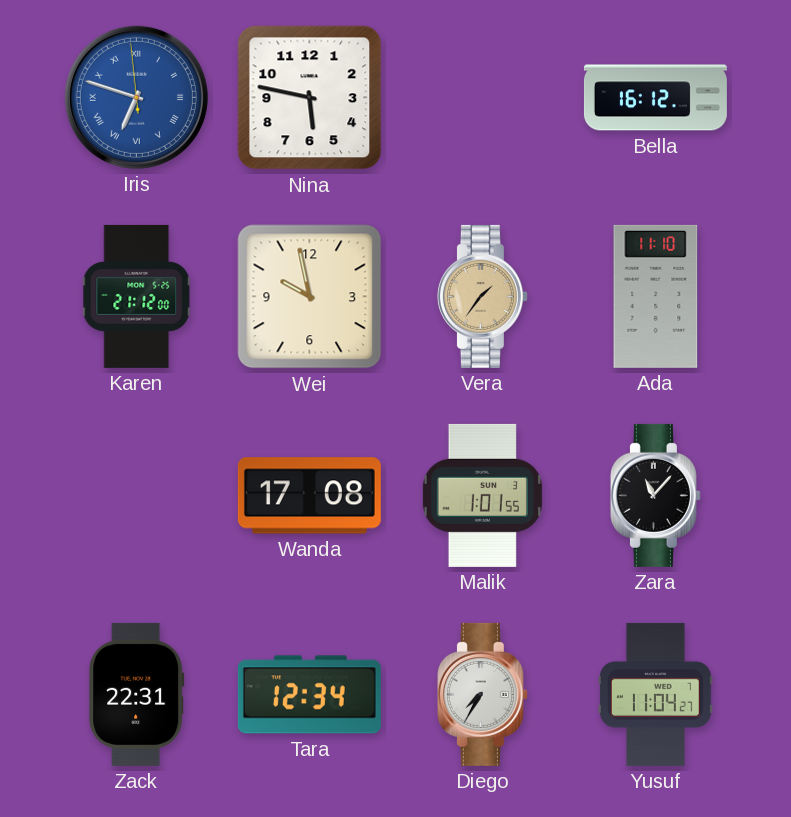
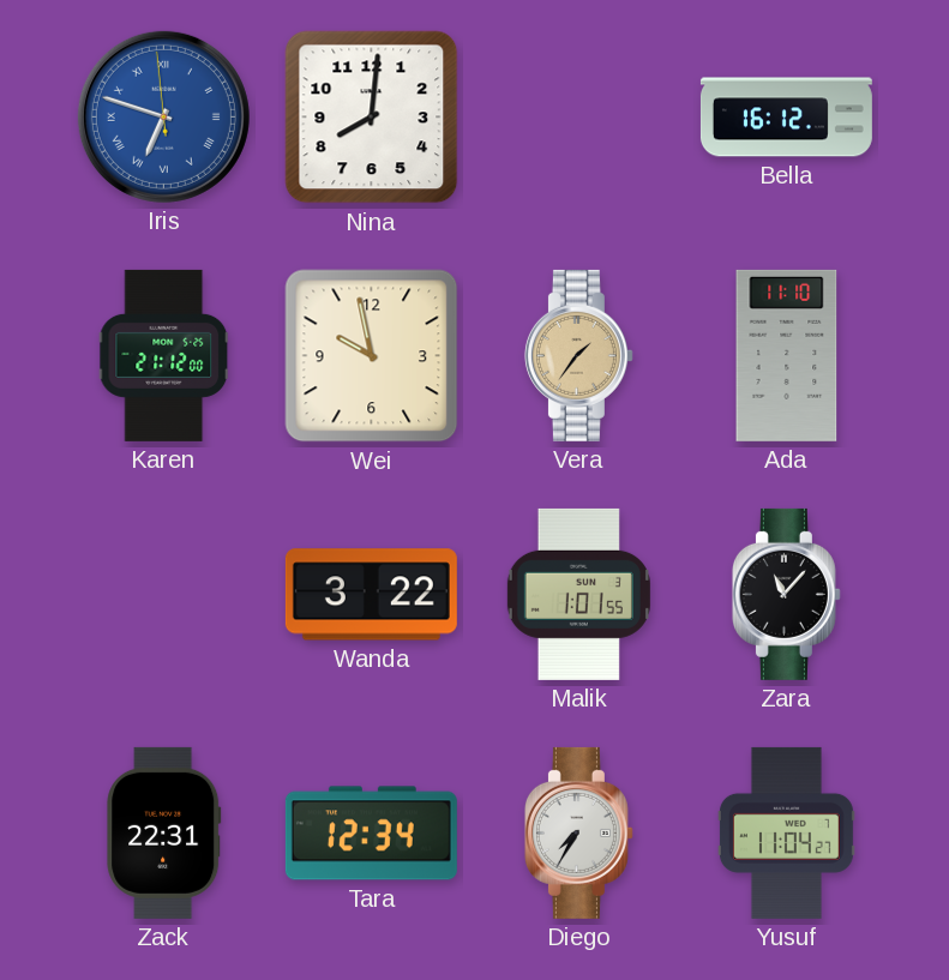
Nina: 5:47 -> 8:01 (372, 118)
Wanda: 17:08 -> 3:22 (371, 595)
